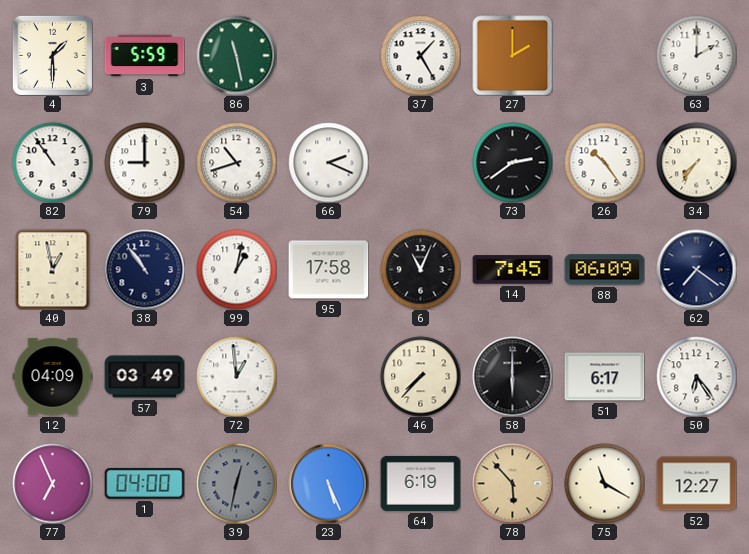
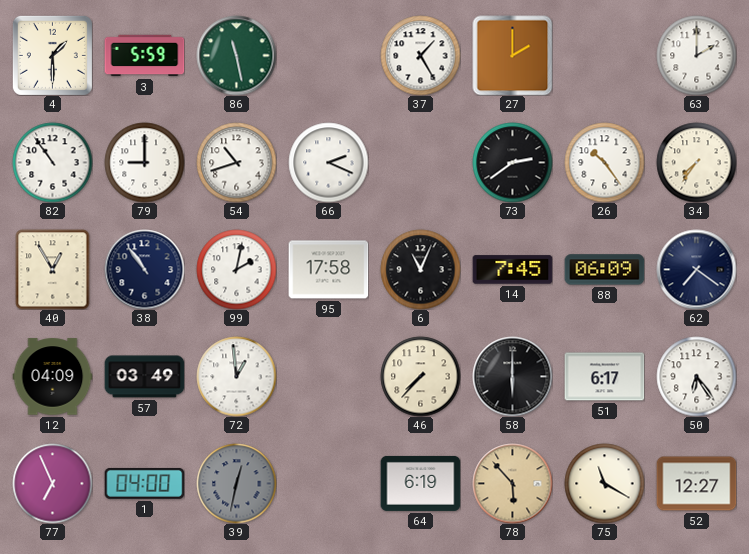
40: 12:58 -> 12:55 (53, 269)
99: 1:02 -> 2:02 (236, 269)
23: 5:26 -> none (328, 483)
